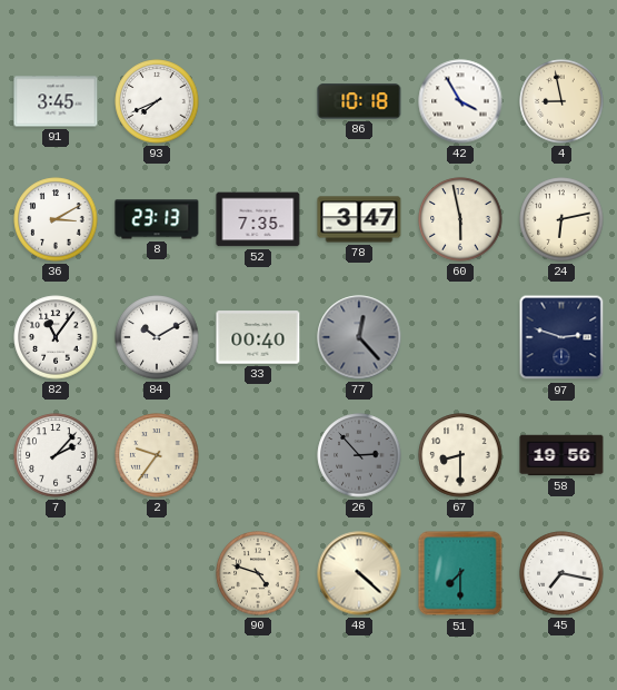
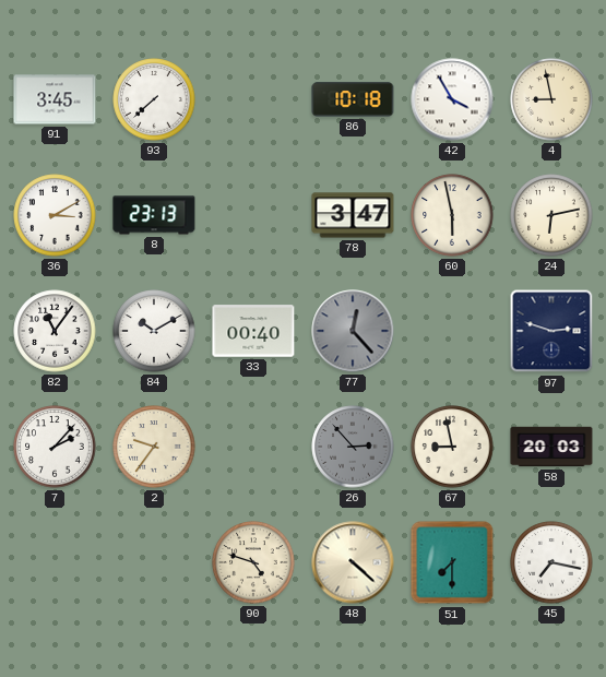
93: 7:41 -> 7:38 (154, 99)
52: 7:35 -> none (258, 219)
67: 8:30 -> 8:58 (452, 447)
58: 19:56 -> 20:03 (551, 447)
